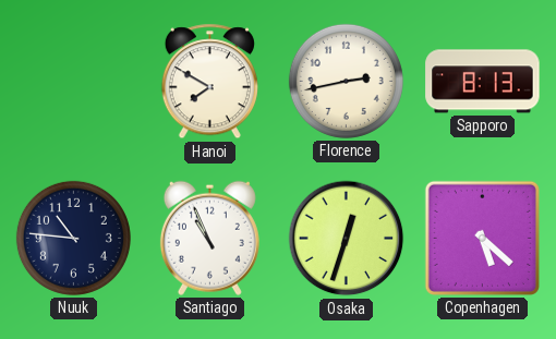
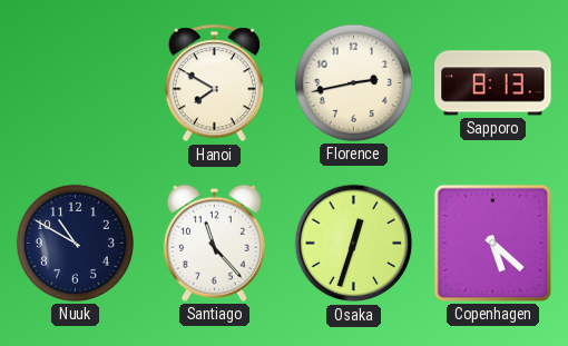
Nuuk: 10:46 -> 10:50 (75, 243)
Santiago: 10:56 -> 11:23 (214, 243)
